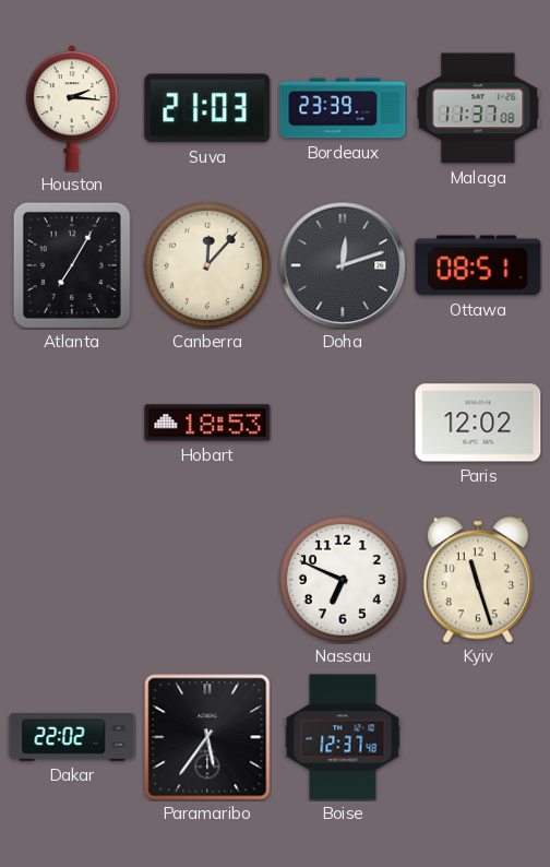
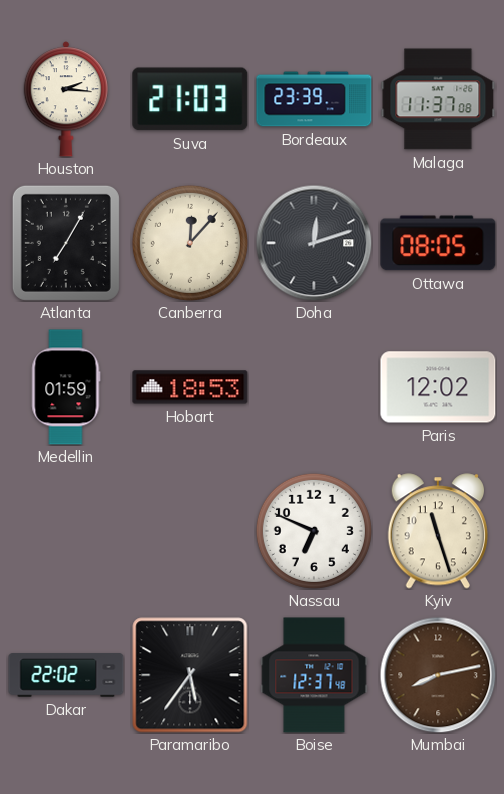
Ottawa: 08:51 -> 08:05 (438, 243)
Medellin: none -> 01:59 (66, 387)
Mumbai: none -> 8:13 (438, 675)
